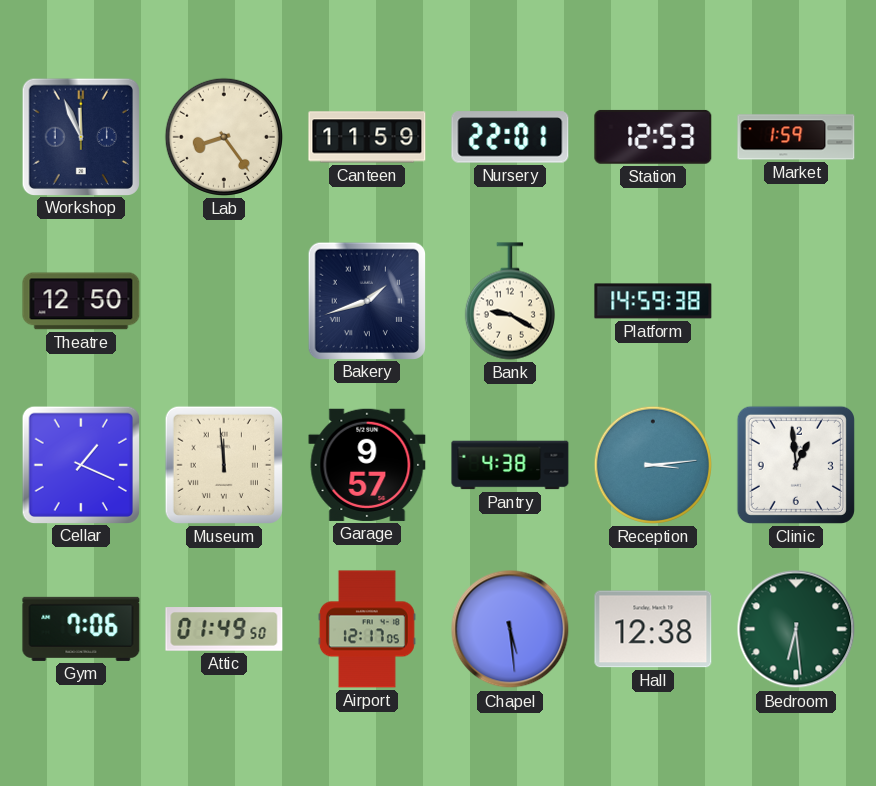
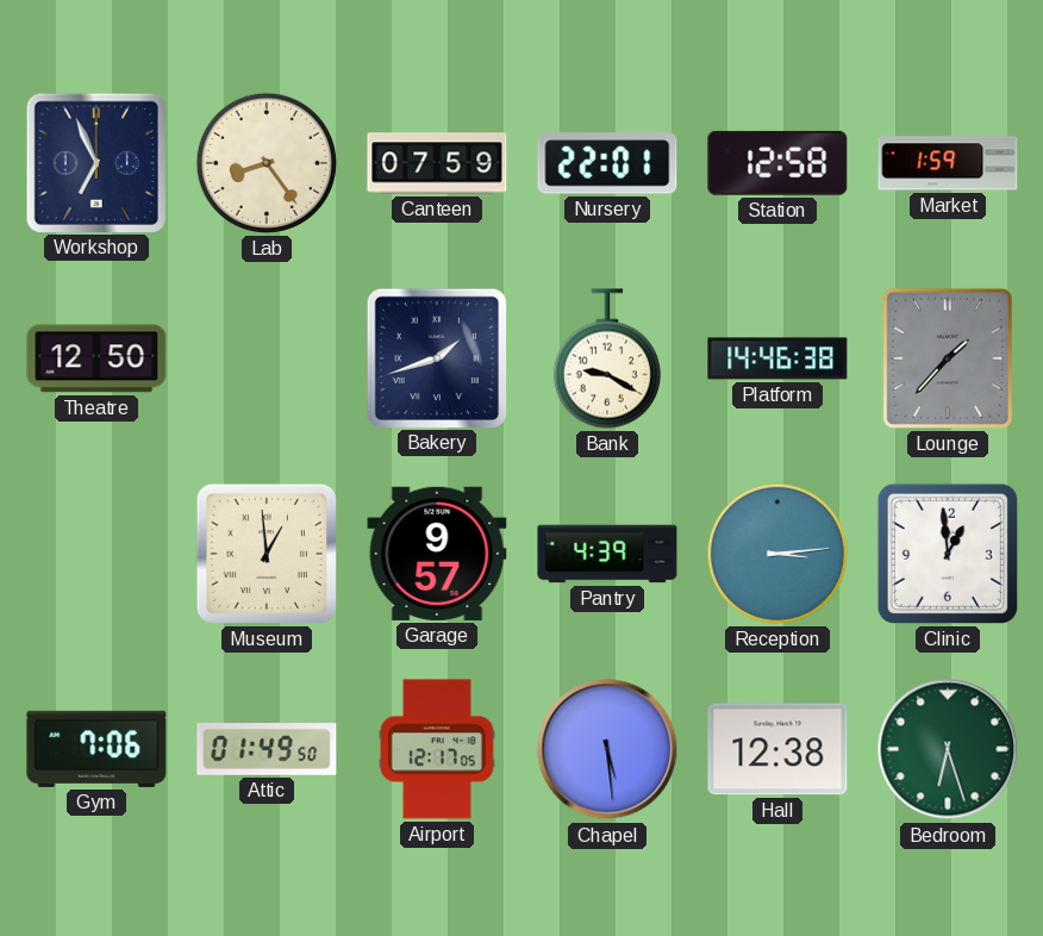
Workshop: 11:56 -> 6:56 (95, 162)
Canteen: 11:59 -> 07:59 (437, 163)
Station: 12:53 -> 12:58 (777, 163)
Platform: 14:59 -> 14:46 (777, 358)
Lounge: none -> 1:37 (948, 358)
Cellar: 1:19 -> none (80, 464)
Museum: 11:59 -> 12:59 (267, 554)
Pantry: 4:38 -> 4:39 (607, 554)
Bedroom: 6:29 -> 6:27 (948, 749)
